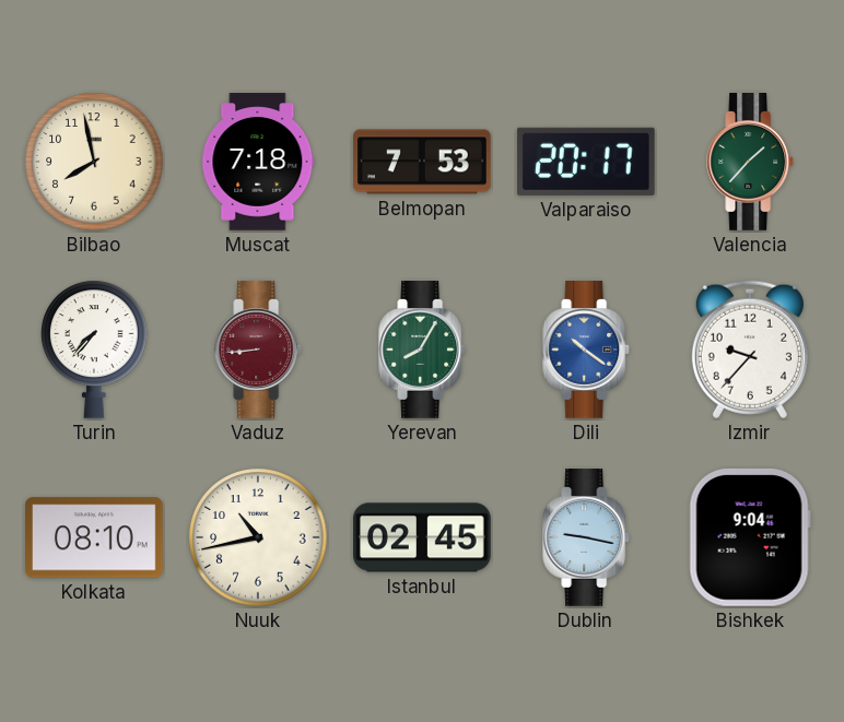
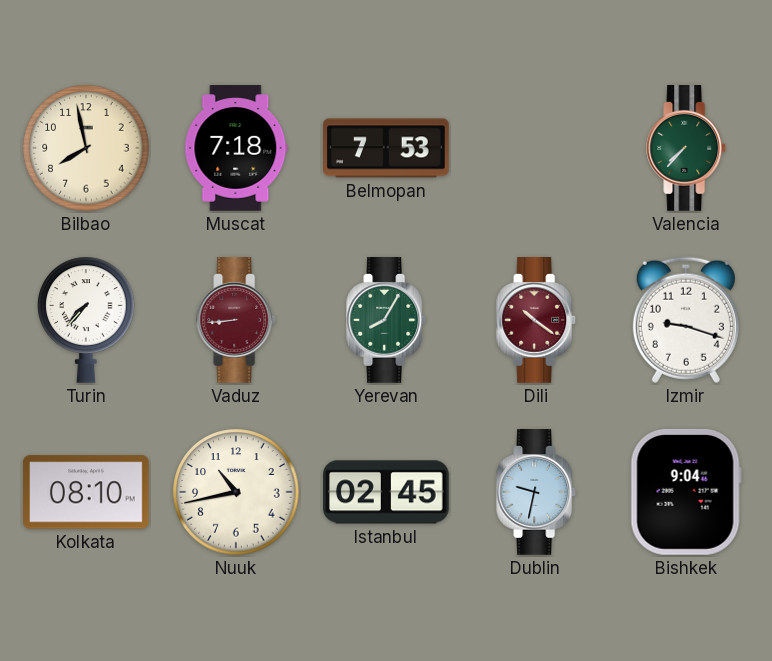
Valparaiso: 20:17 -> none (586, 162)
Valencia: 1:37 -> 7:37 (687, 148)
Dili dial: blue -> burgundy (537, 320)
Izmir: 9:37 -> 9:18 (686, 320)
Dublin: 9:17 -> 9:32 (537, 492)
